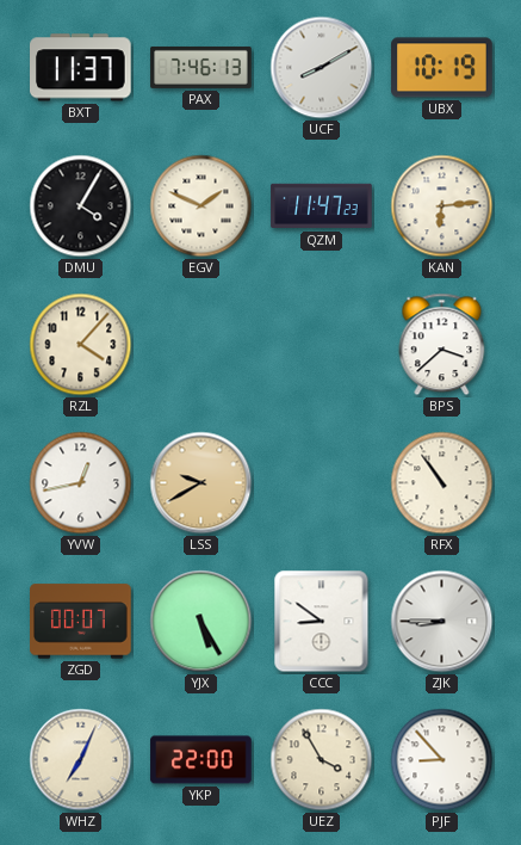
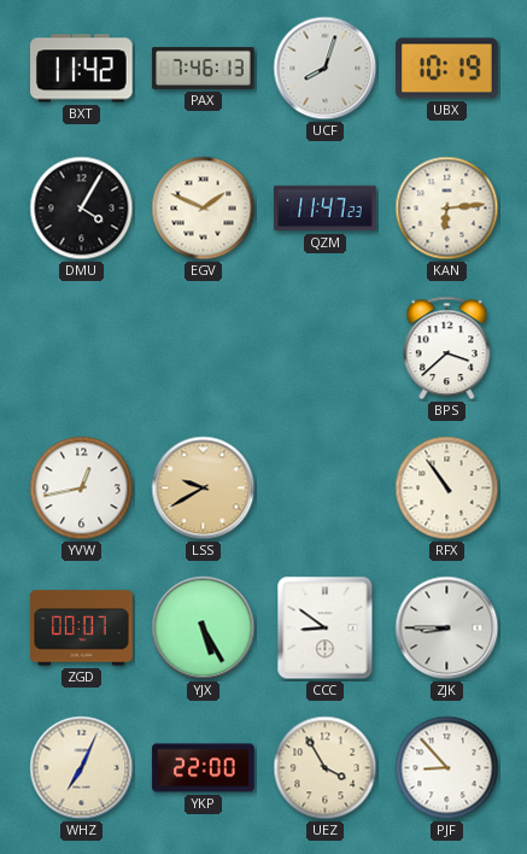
BXT: 11:37 -> 11:42 (82, 69)
UCF: 8:10 -> 8:03 (326, 69)
RZL: 4:07 -> none (81, 345)
